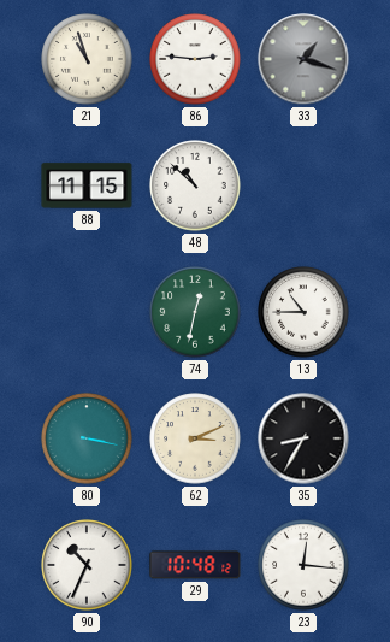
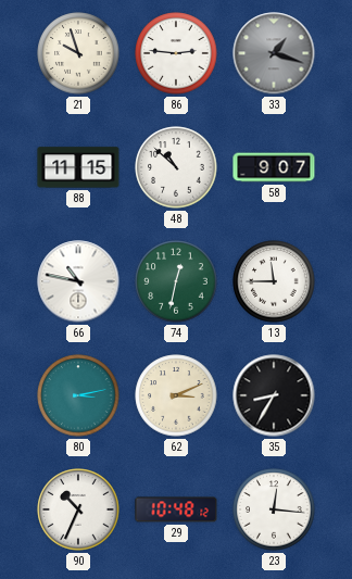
21: 10:57 -> 9:57 (78, 53)
58: none -> 9:07 (274, 167)
66: none -> 10:47 (78, 281)
13: 10:45 -> 11:45 (274, 281)
80: 3:17 -> 3:13 (78, 395)
